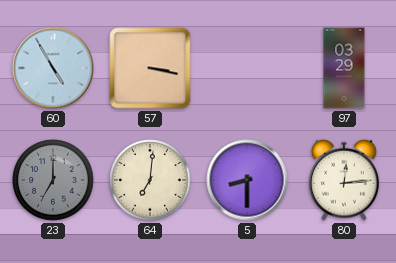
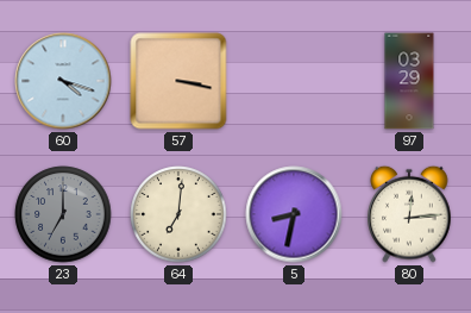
60: 4:55 -> 4:18 (63, 81)
5: 8:30 -> 8:32 (294, 214)
